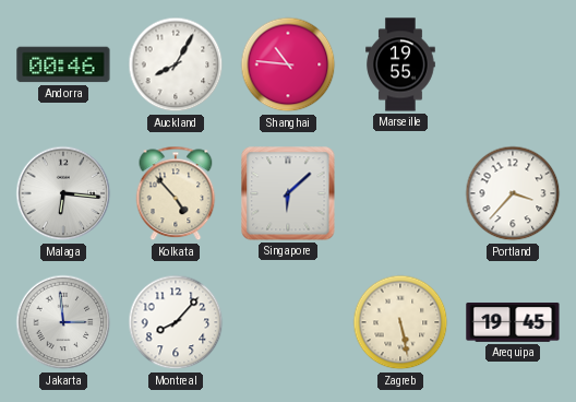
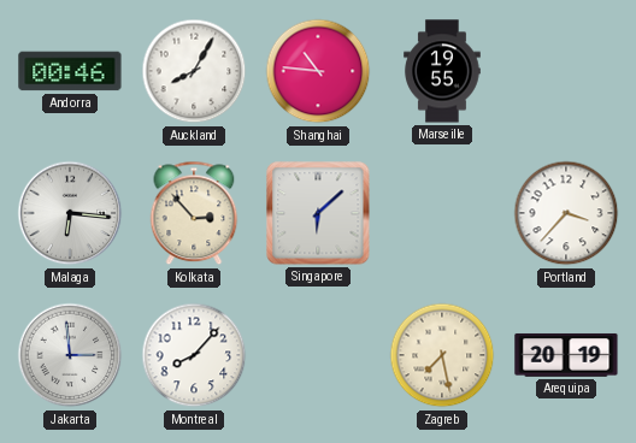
Kolkata: 4:53 -> 2:53 (194, 213)
Zagreb: 5:28 -> 7:28 (442, 355)
Arequipa: 19:45 -> 20:19 (566, 355)
